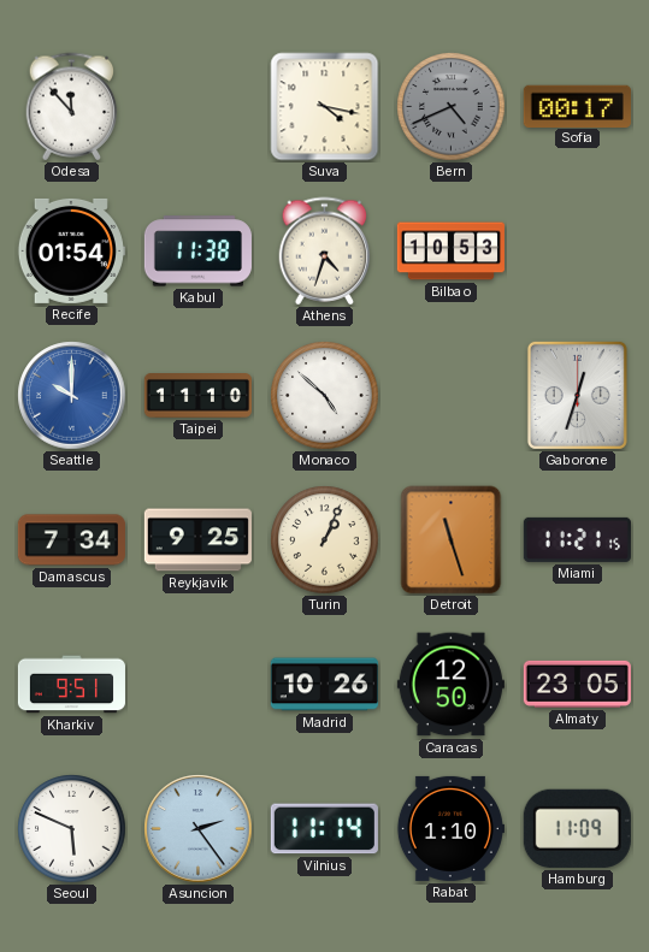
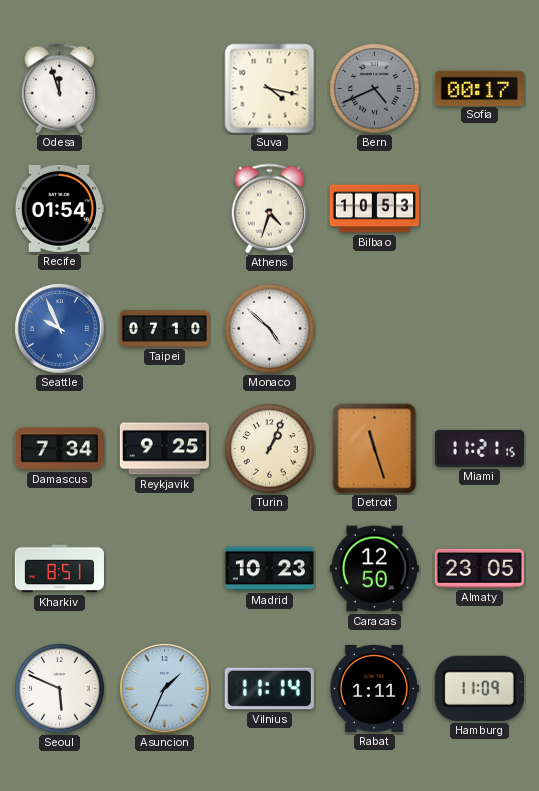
Odesa: 11:53 -> 11:57 (60, 89)
Kabul: 11:38 -> none (197, 252)
Seattle: 10:00 -> 9:56 (60, 329)
Taipei: 11:10 -> 07:10 (164, 329)
Gaborone: 12:33 -> none (577, 395)
Kharkiv: 9:51 -> 8:51 (59, 569)
Madrid: 10:26 -> 10:23 (269, 569)
Asuncion: 2:24 -> 1:34 (165, 689)
Rabat: 1:10 -> 1:11 (374, 688)
